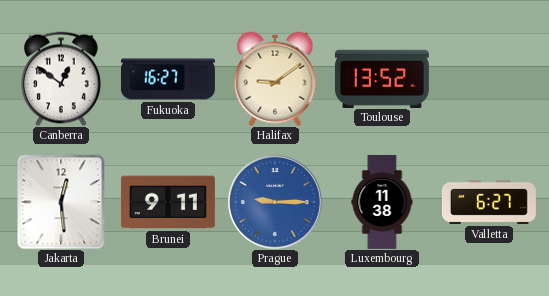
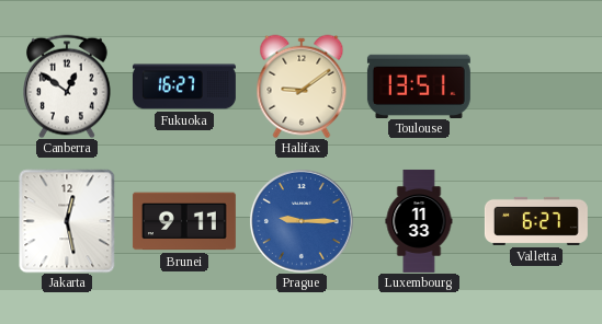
Toulouse: 13:52 -> 13:51 (419, 85)
Jakarta: 12:29 -> 12:28 (67, 221)
Luxembourg: 11:38 -> 11:33 (419, 221)
